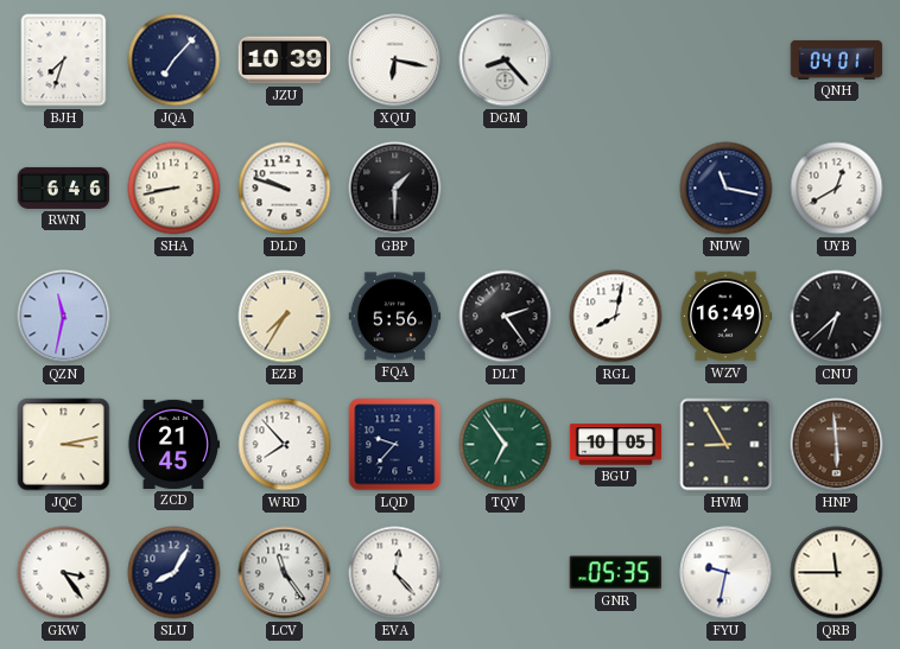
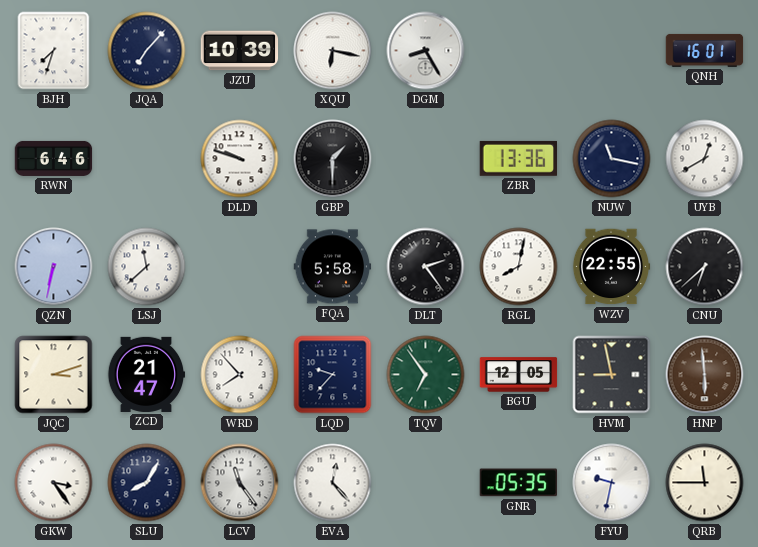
DGM: 8:23 -> 8:25 (426, 51)
QNH: 04:01 -> 16:01 (705, 50)
SHA: 8:43 -> none (175, 189)
ZBR: none -> 13:36 (518, 158)
QZN: 11:32 -> 6:32 (54, 267)
LSJ: none -> 11:38 (147, 267)
EZB: 7:35 -> none (285, 317)
FQA: 5:56 -> 5:58 (333, 267)
WZV: 16:49 -> 22:55 (611, 267)
JQC: 3:13 -> 3:12 (54, 375)
ZCD: 21:45 -> 21:47 (146, 374)
BGU: 10:05 -> 12:05 (519, 375)
HVM: 8:55 -> 8:58 (612, 375)
